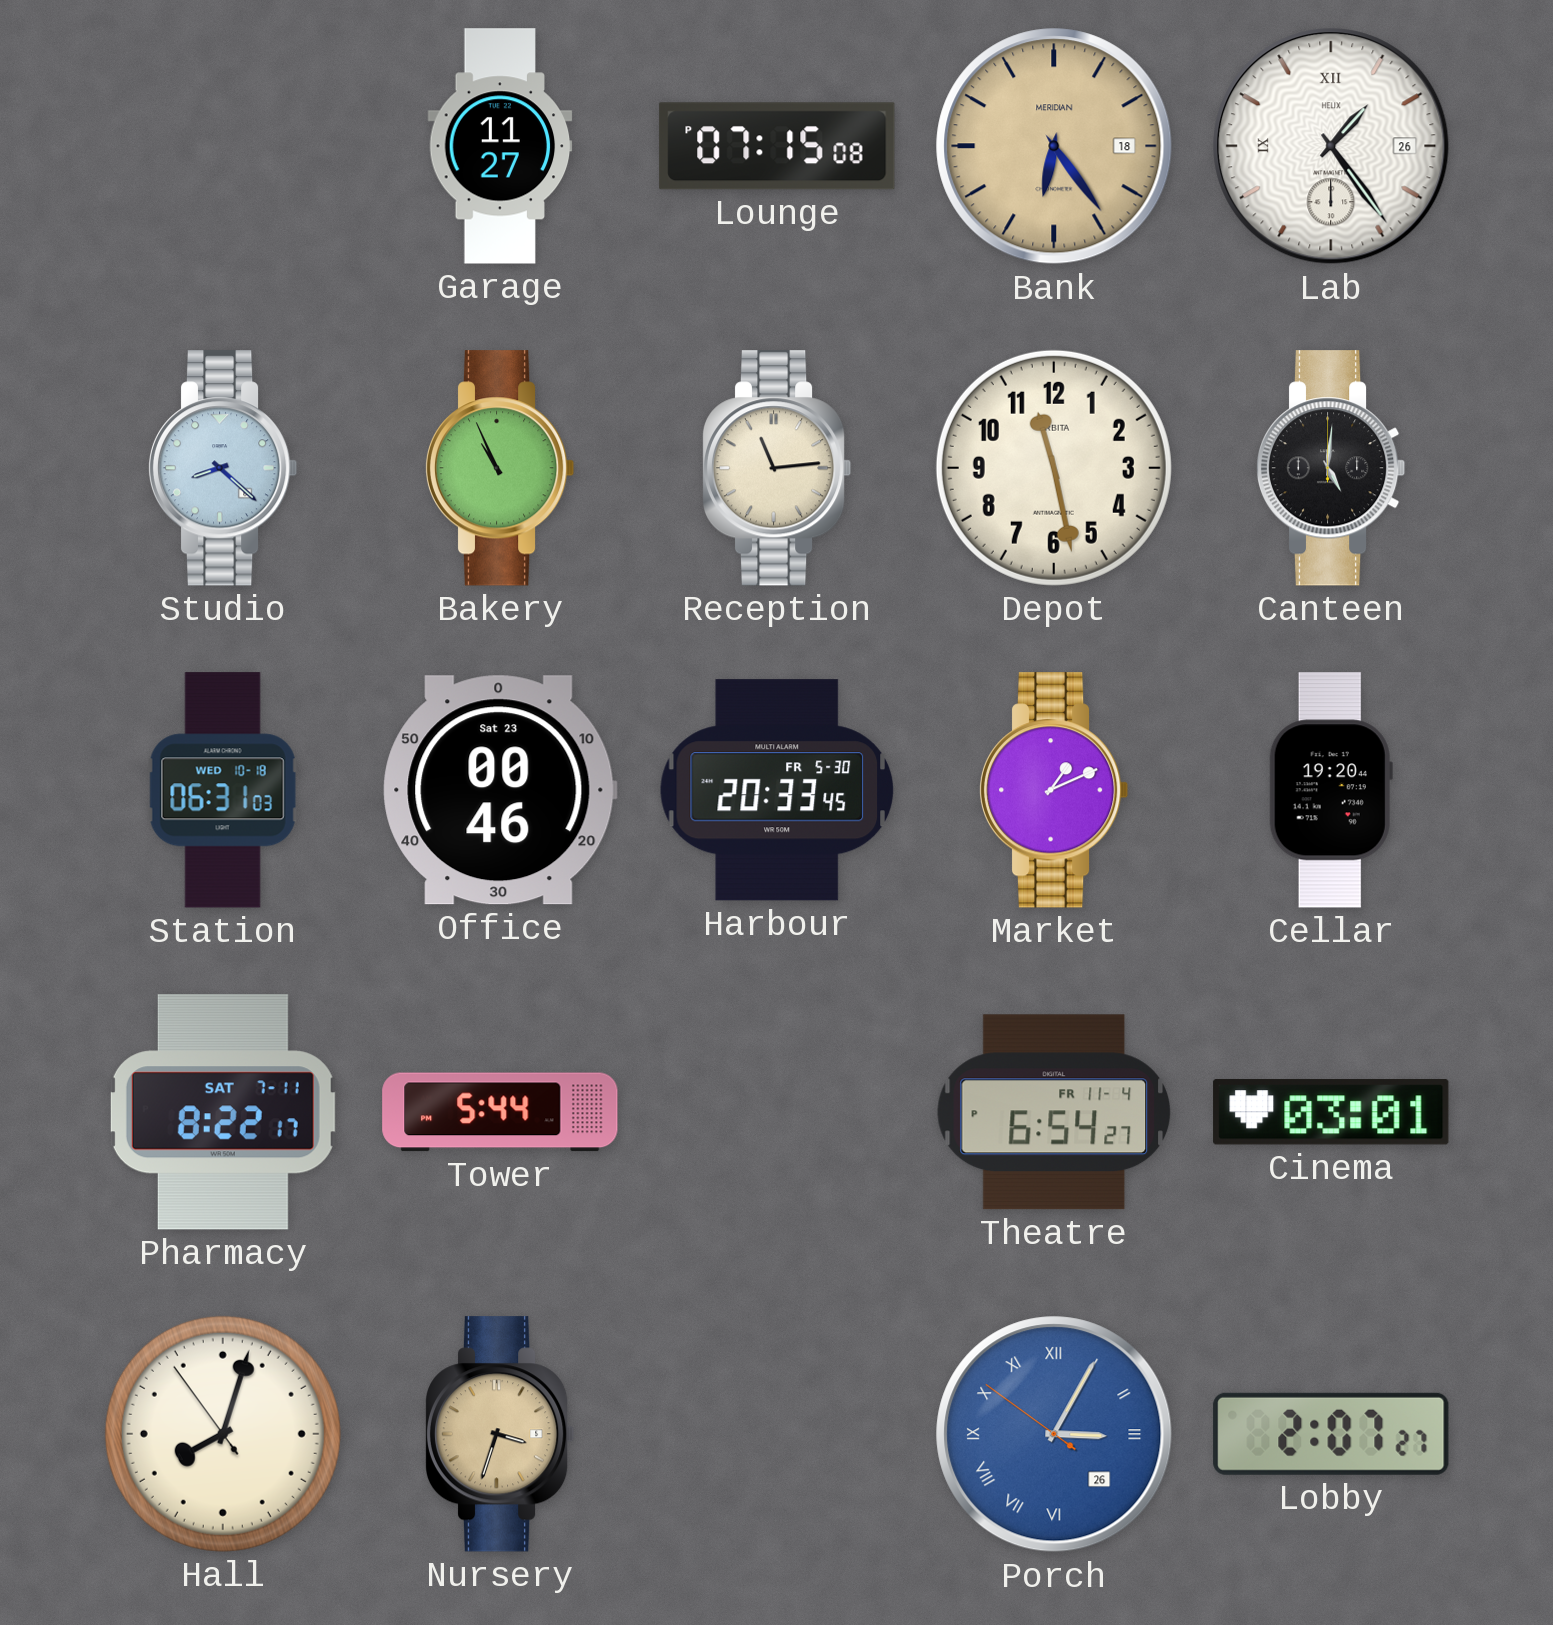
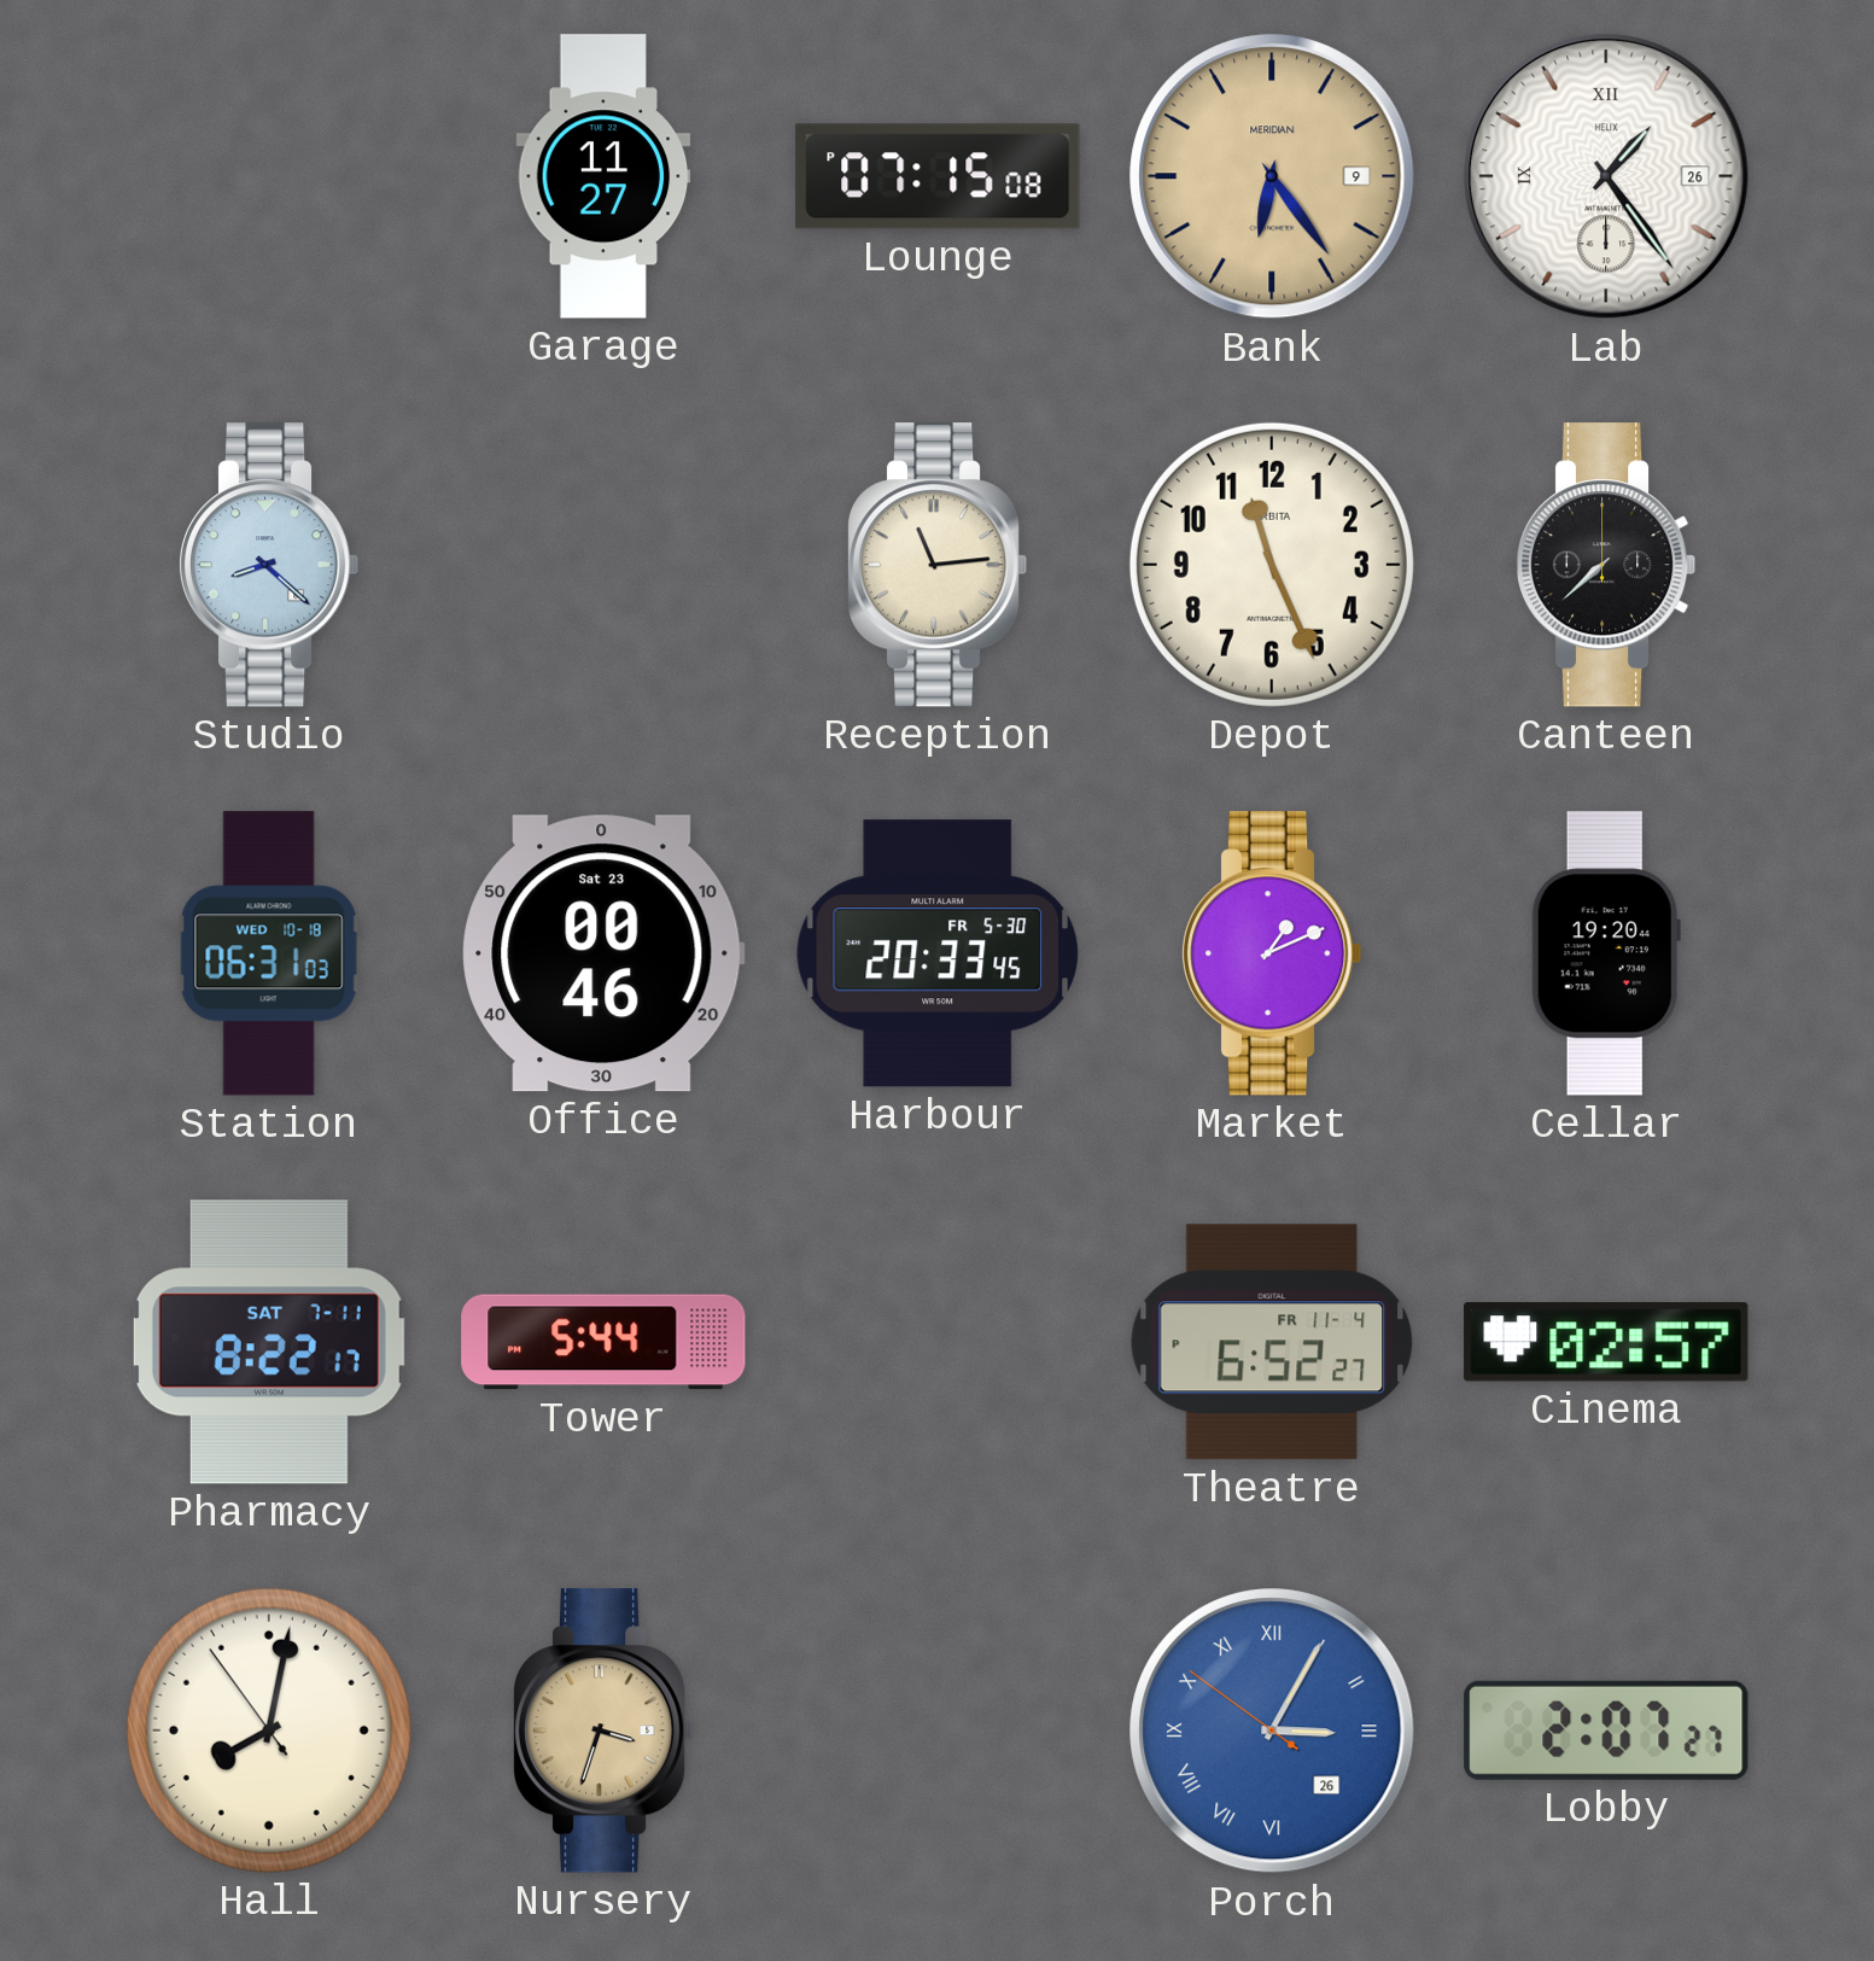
Bank date: 18 -> 9 (1272, 176)
Bakery: 10:56 -> none (500, 468)
Depot: 11:28 -> 11:26 (1272, 565)
Canteen: 5:01 -> 7:38 (1606, 565)
Theatre: 6:54 -> 6:52 (1272, 1342)
Cinema: 03:01 -> 02:57 (1606, 1342)
Hall: 8:02 -> 8:01 (269, 1731)
